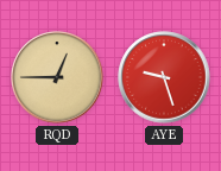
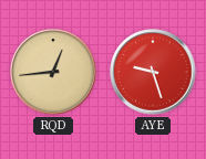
RQD: 12:45 -> 12:44 (53, 72)
